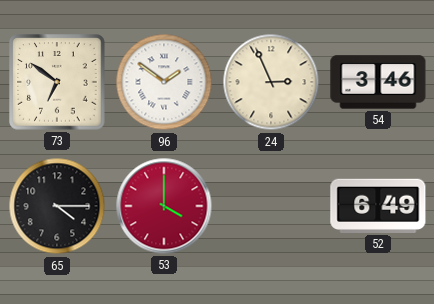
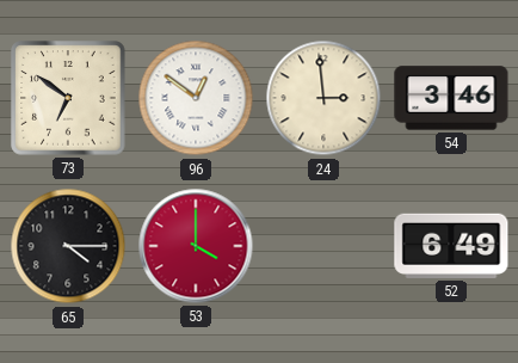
96: 1:51 -> 12:51 (196, 98)
24: 2:56 -> 2:59 (323, 98)
